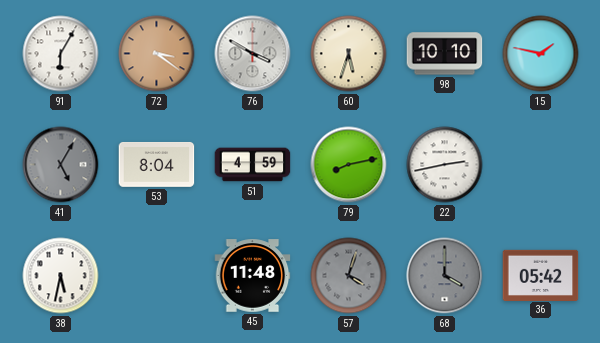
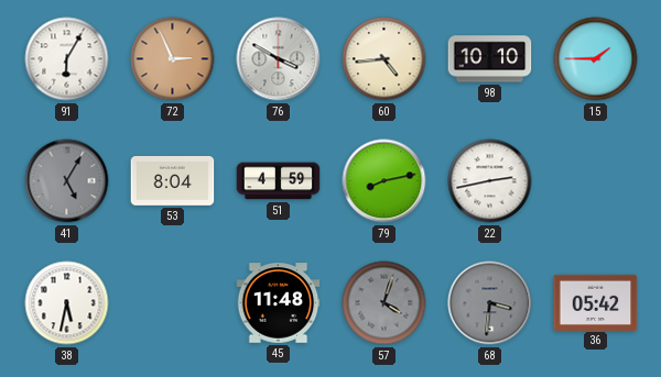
72: 3:21 -> 2:56 (173, 59)
60: 5:33 -> 4:44 (384, 59)
15: 1:47 -> 1:45 (596, 59)
68: 4:00 -> 3:31 (490, 303)
